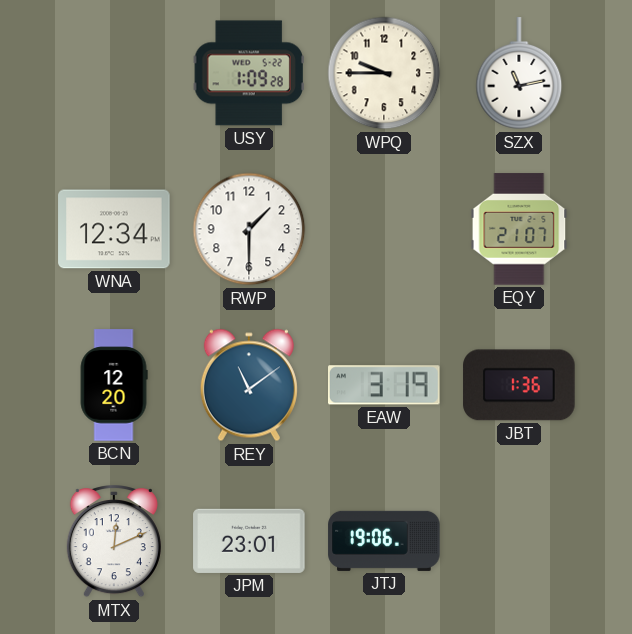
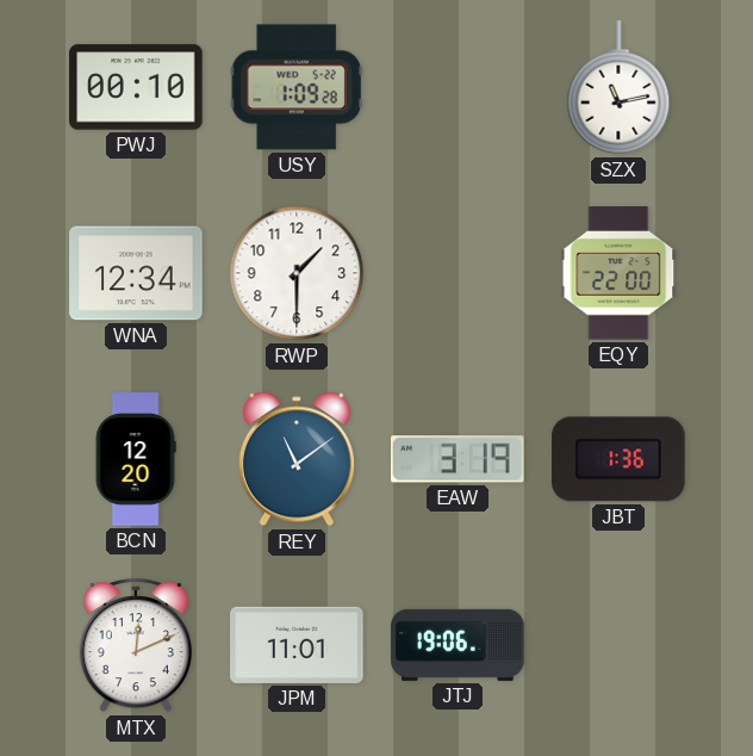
PWJ: none -> 00:10 (136, 87)
WPQ: 9:45 -> none (384, 73)
EQY: 21:07 -> 22:00 (618, 273)
JPM: 23:01 -> 11:01 (297, 645)
